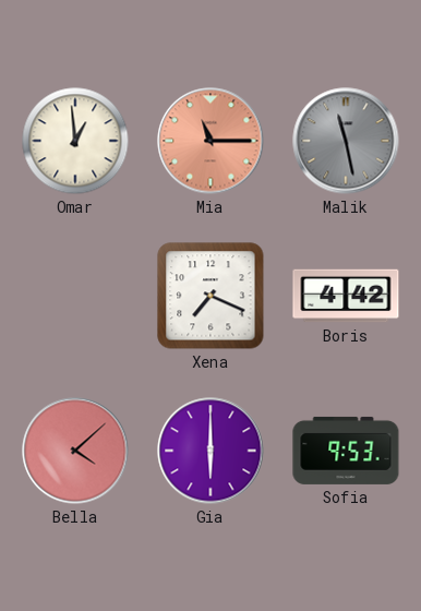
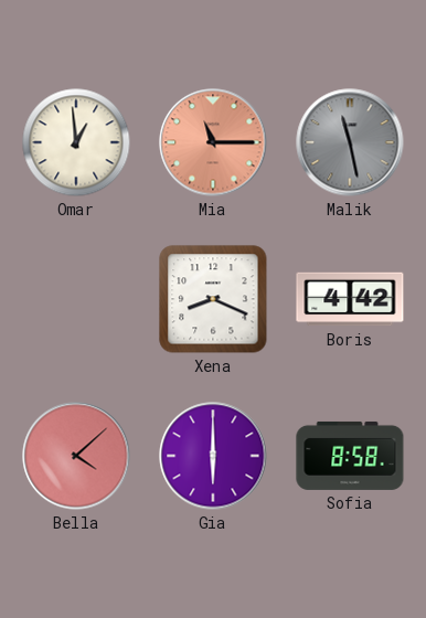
Xena: 7:19 -> 8:19 (213, 299)
Sofia: 9:53 -> 8:58 (350, 456)
